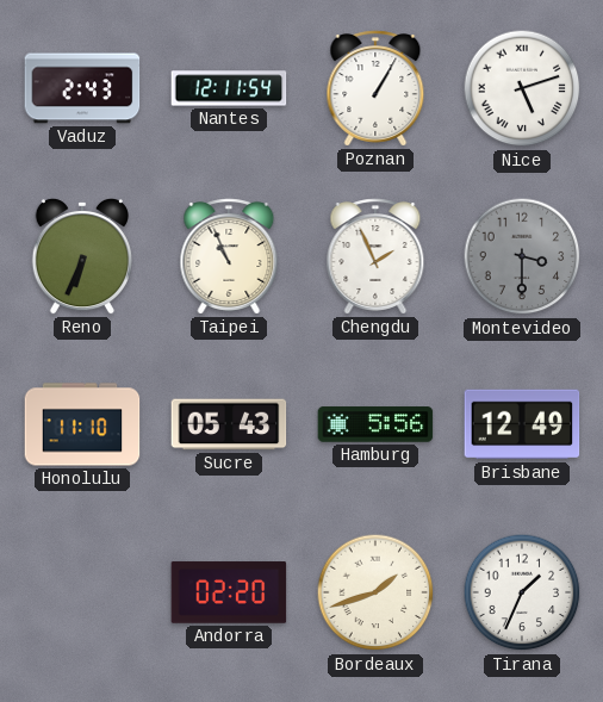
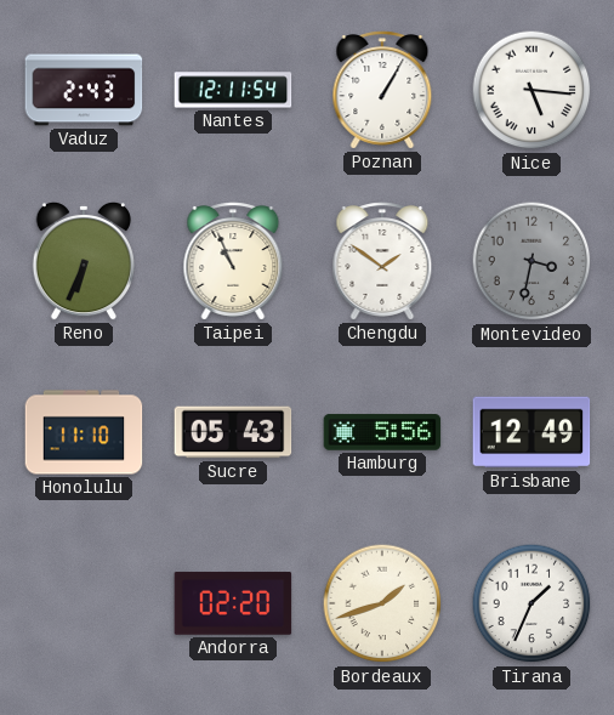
Nice: 5:12 -> 5:16 (531, 90)
Chengdu: 1:56 -> 1:51 (382, 261)
Montevideo: 3:30 -> 3:32 (531, 261)
